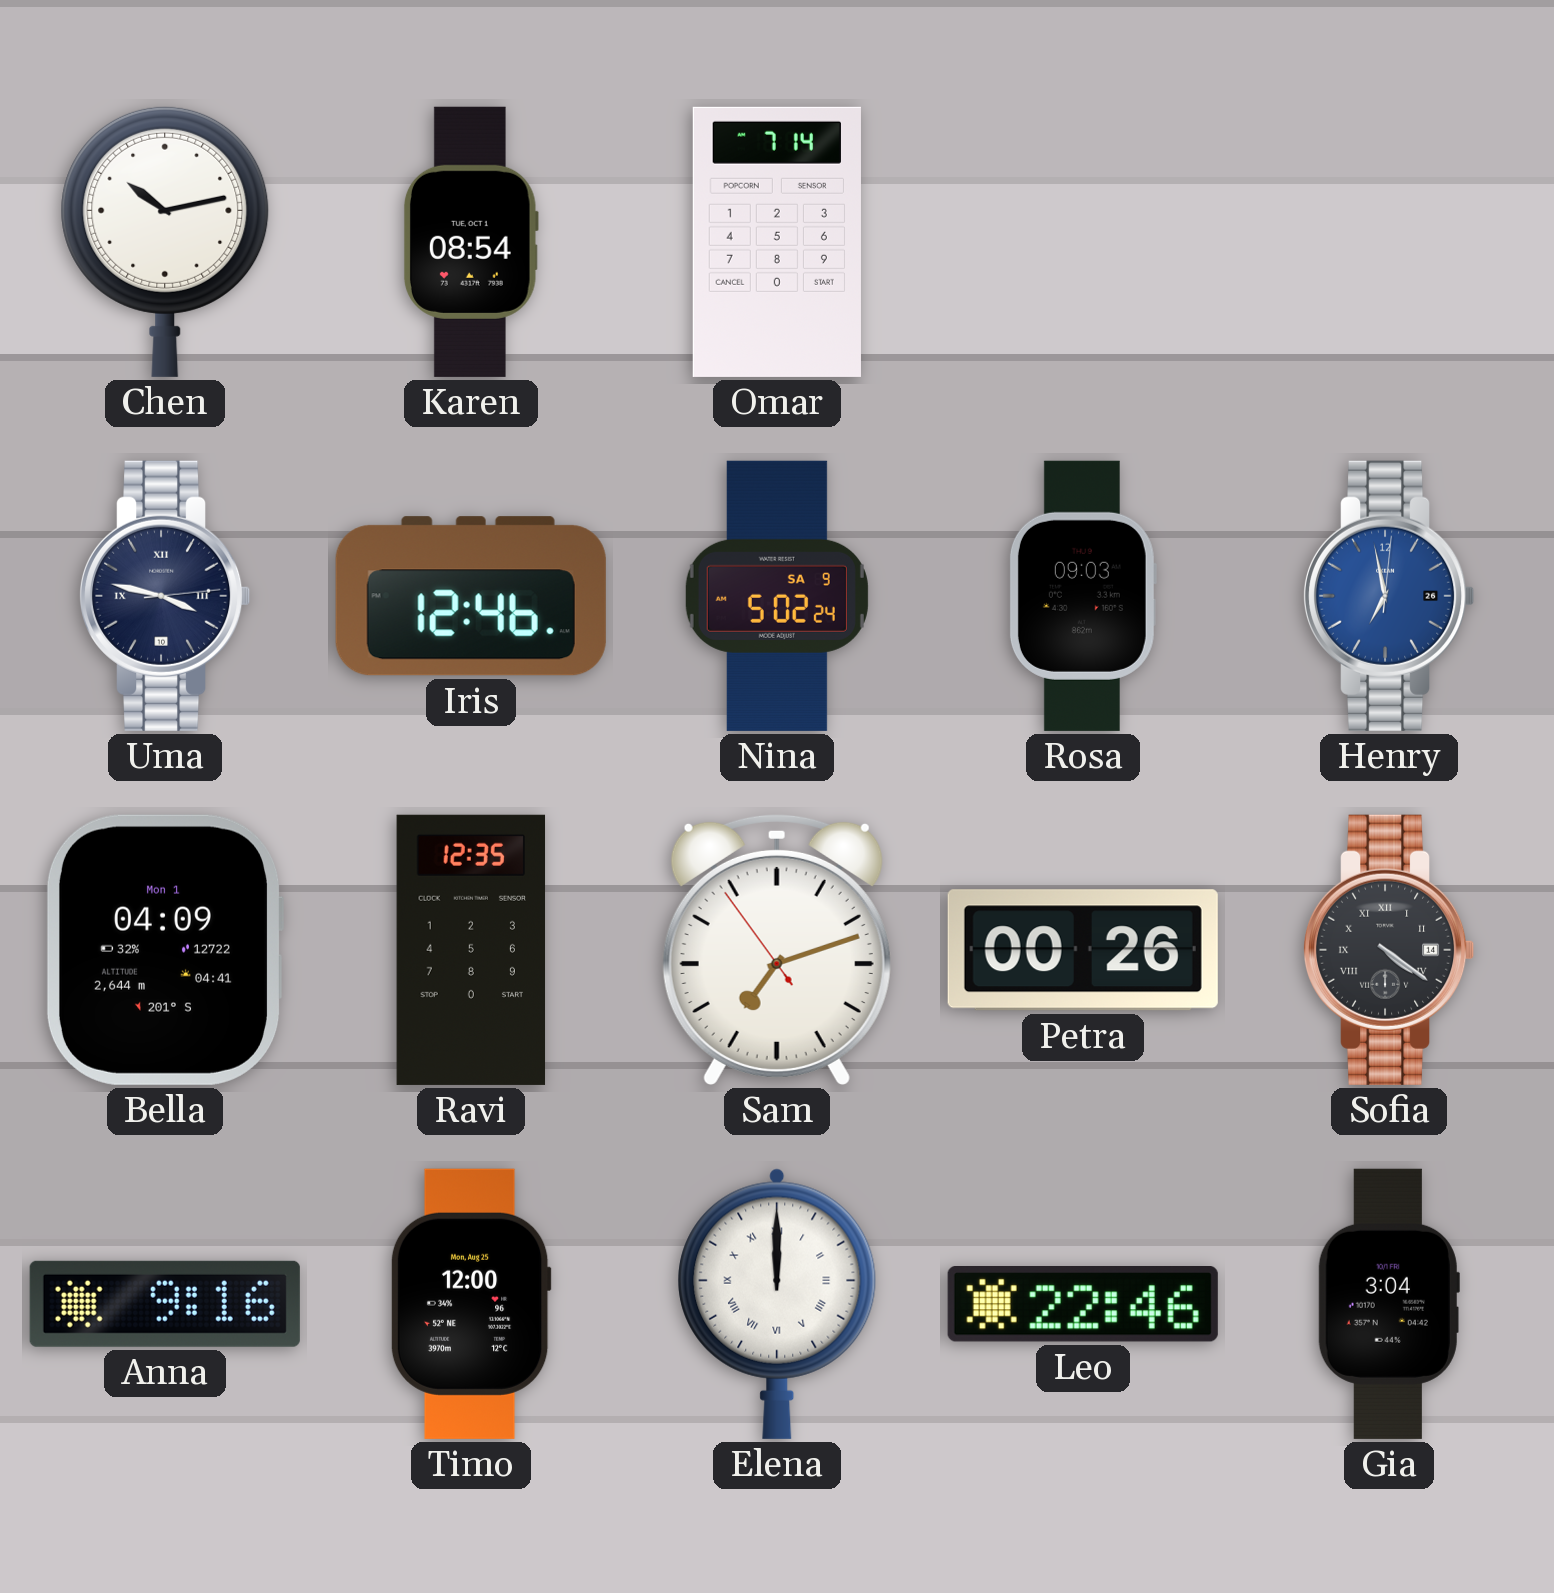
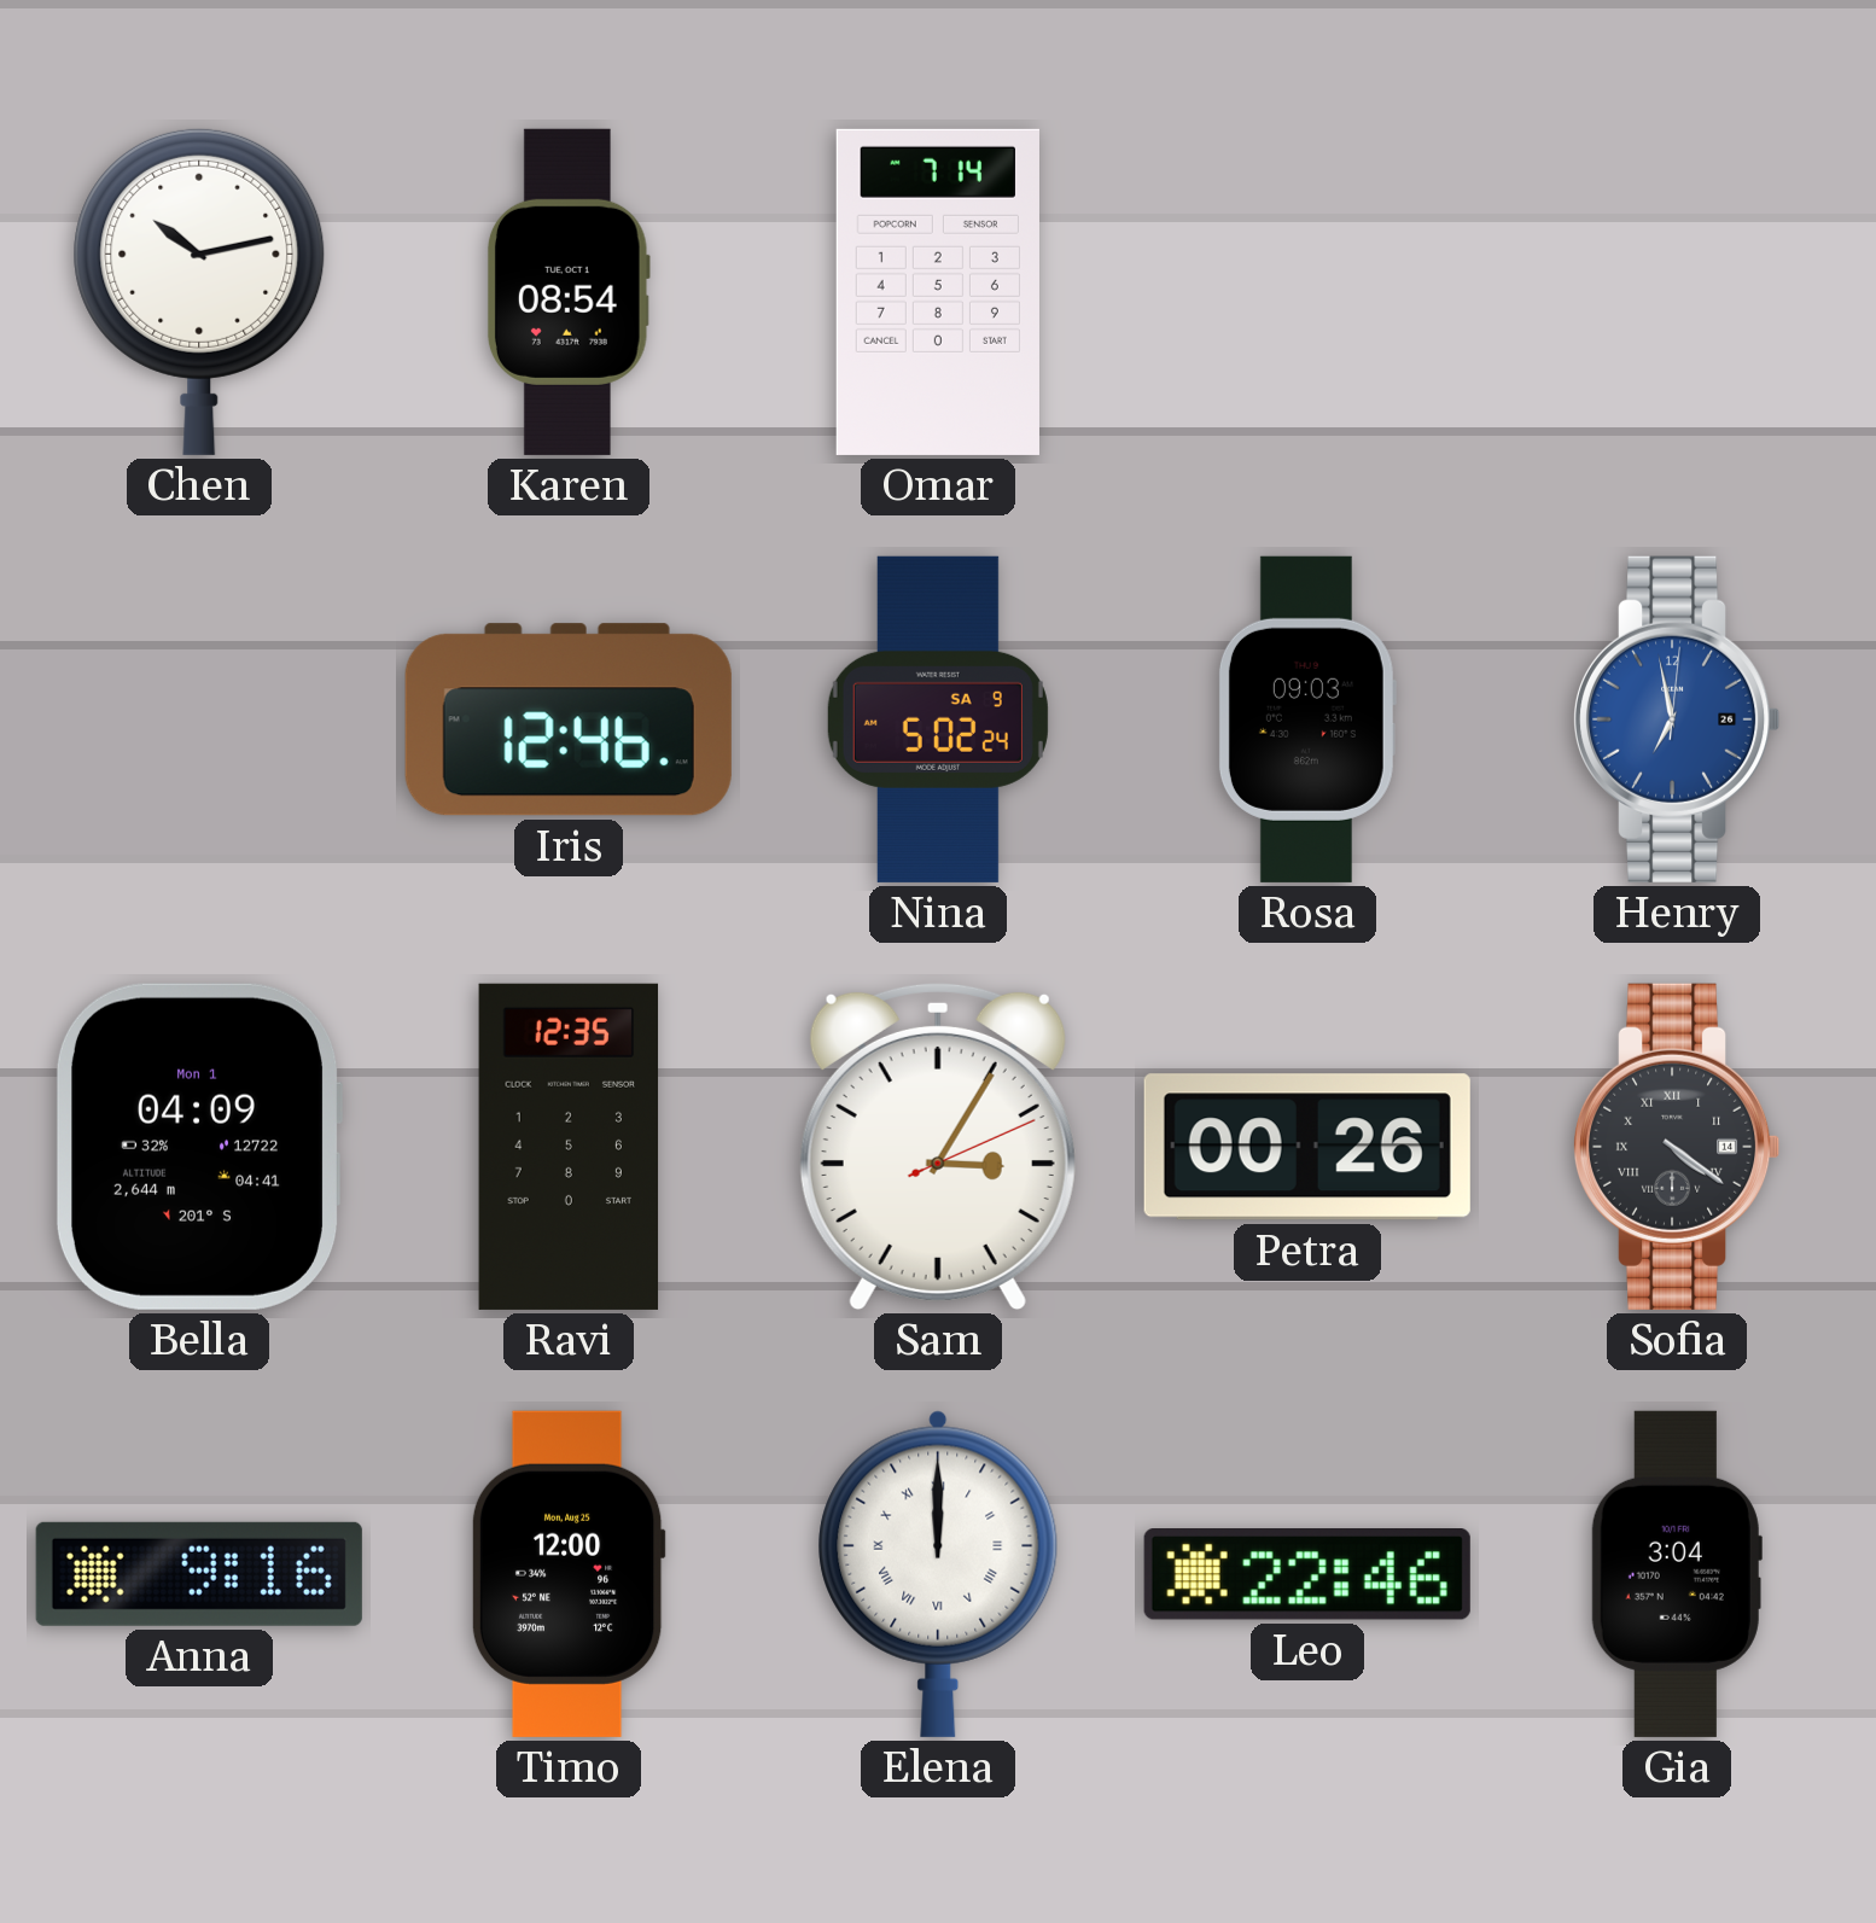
Uma: 3:47 -> none (166, 596)
Sam: 7:11 -> 3:05 (938, 1146)
